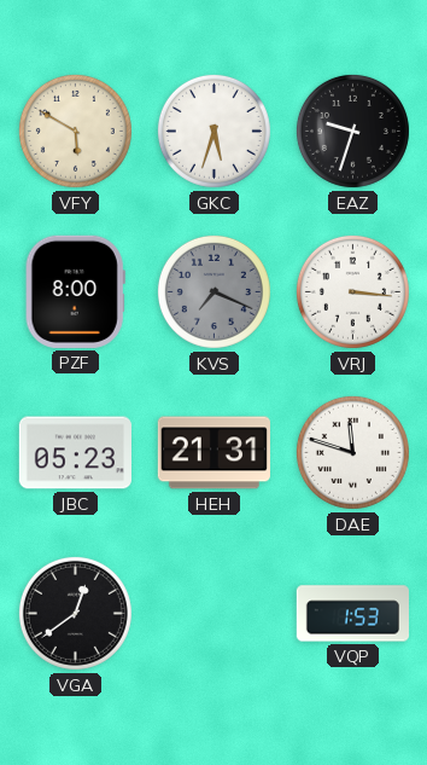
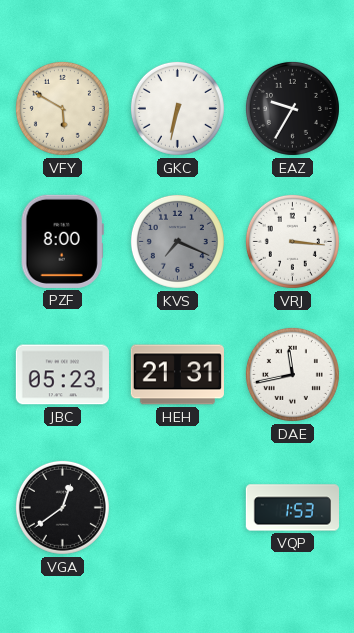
GKC: 5:33 -> 6:32 (177, 108)
EAZ: 9:33 -> 9:35 (292, 108)
DAE: 11:48 -> 11:43 (292, 374)
